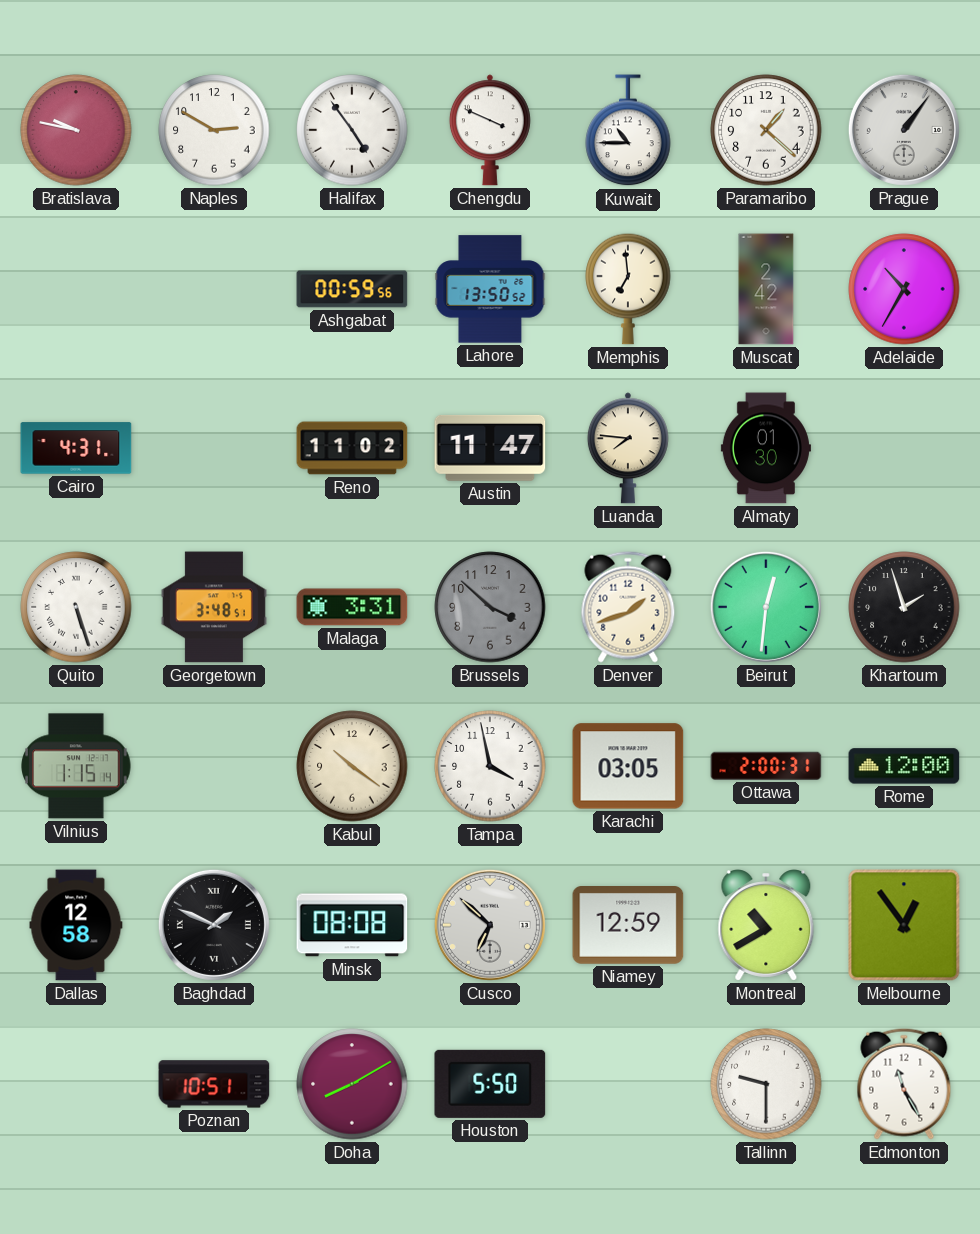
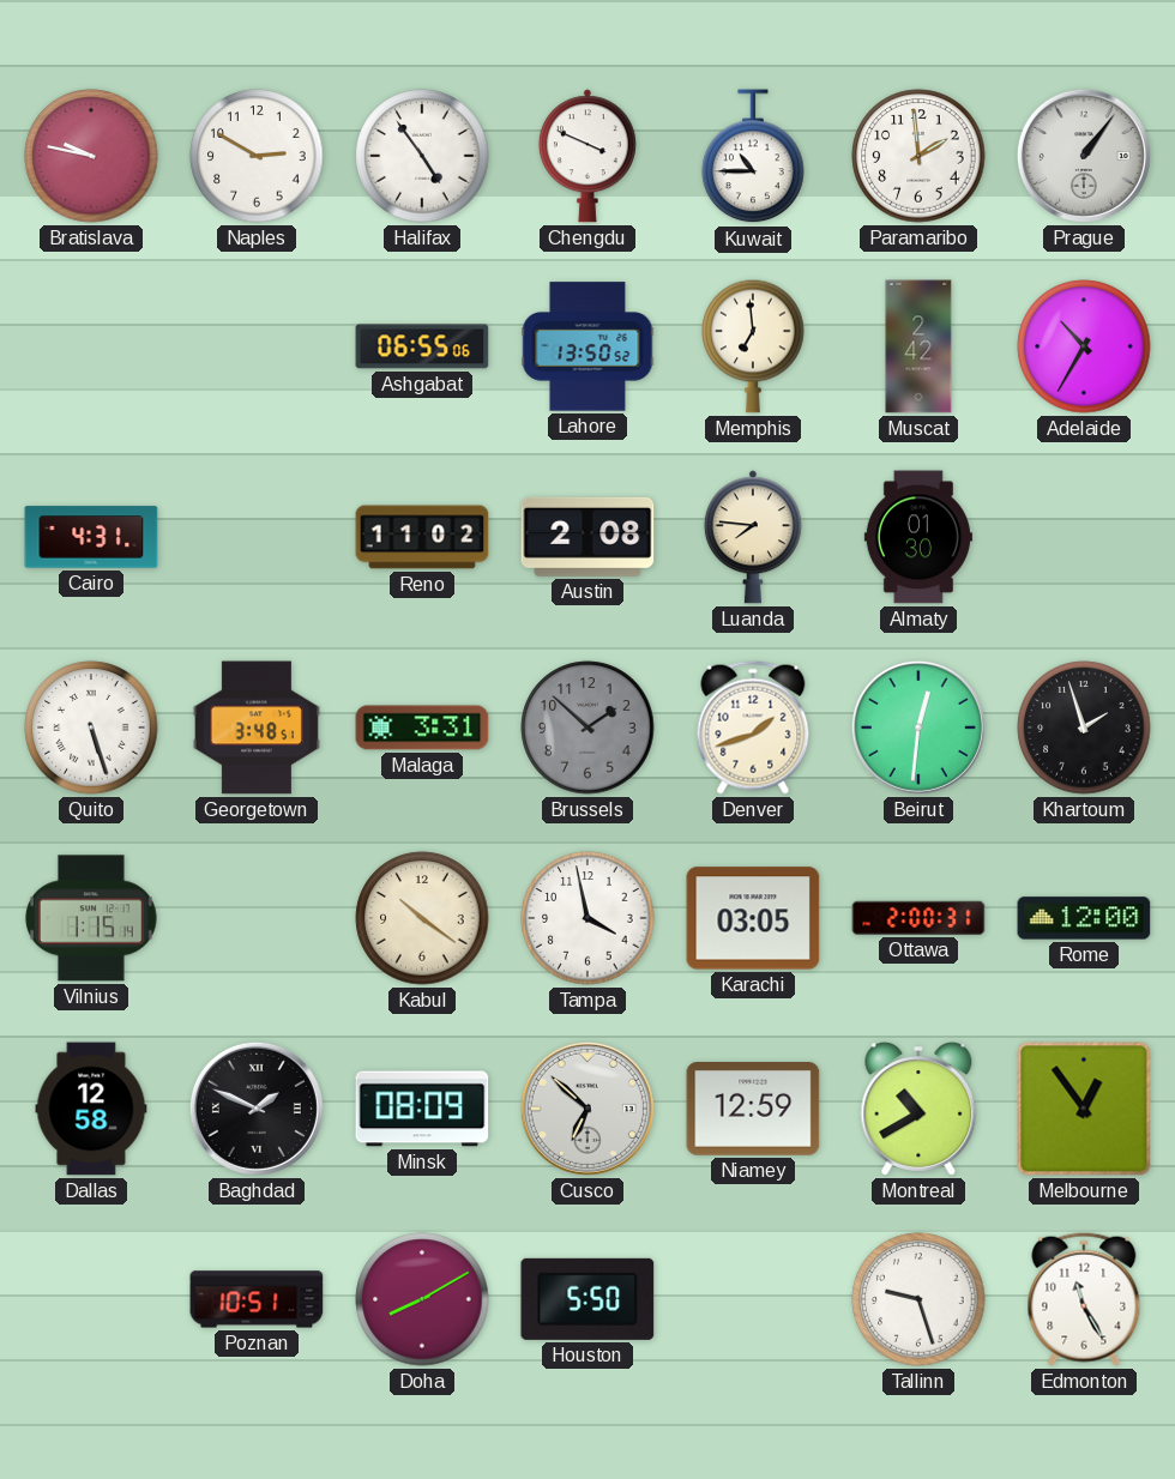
Paramaribo: 1:22 -> 1:59 (918, 156)
Ashgabat: 00:59 -> 06:55 (422, 346)
Austin: 11:47 -> 2:08 (587, 537)
Brussels: 3:52 -> 1:52 (587, 728)
Minsk: 08:08 -> 08:09 (422, 1109)
Tallinn: 9:30 -> 9:27 (918, 1299)
